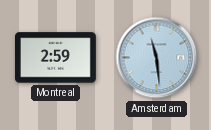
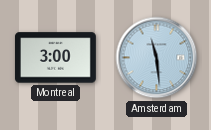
Montreal: 2:59 -> 3:00 (55, 58)
